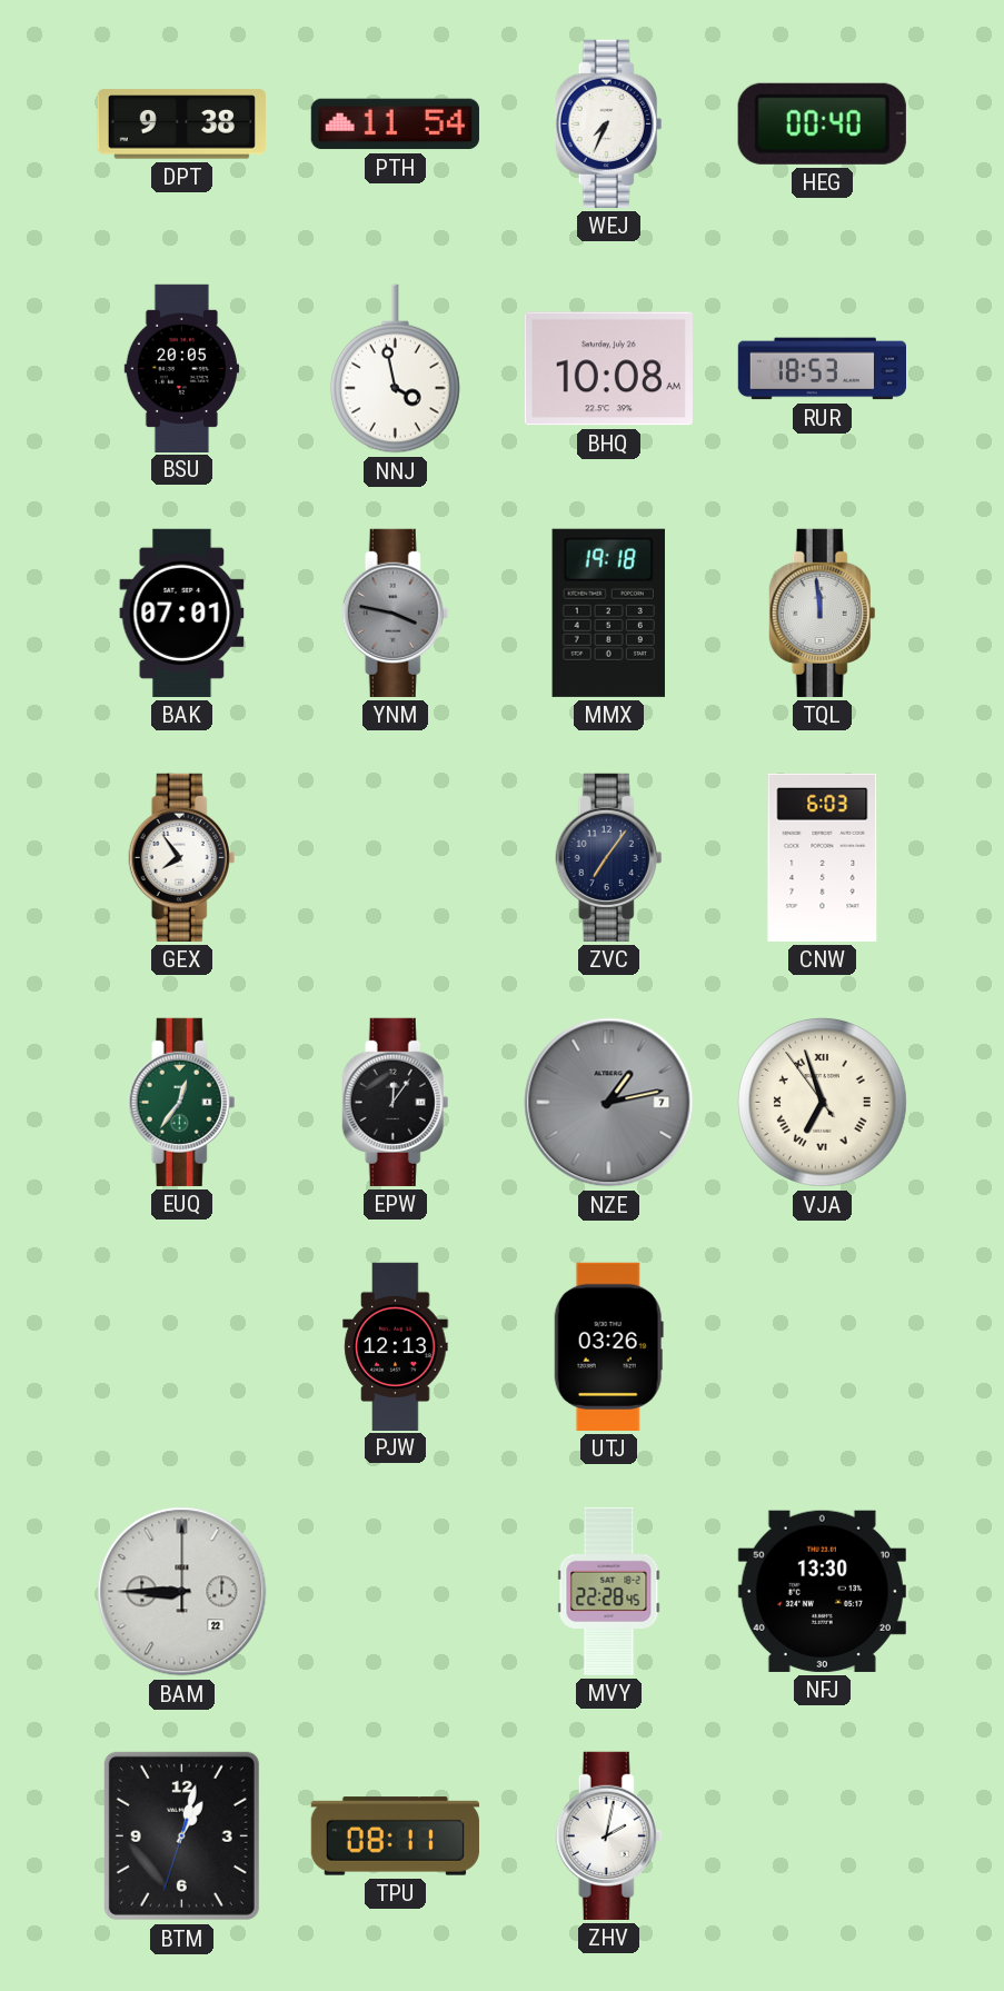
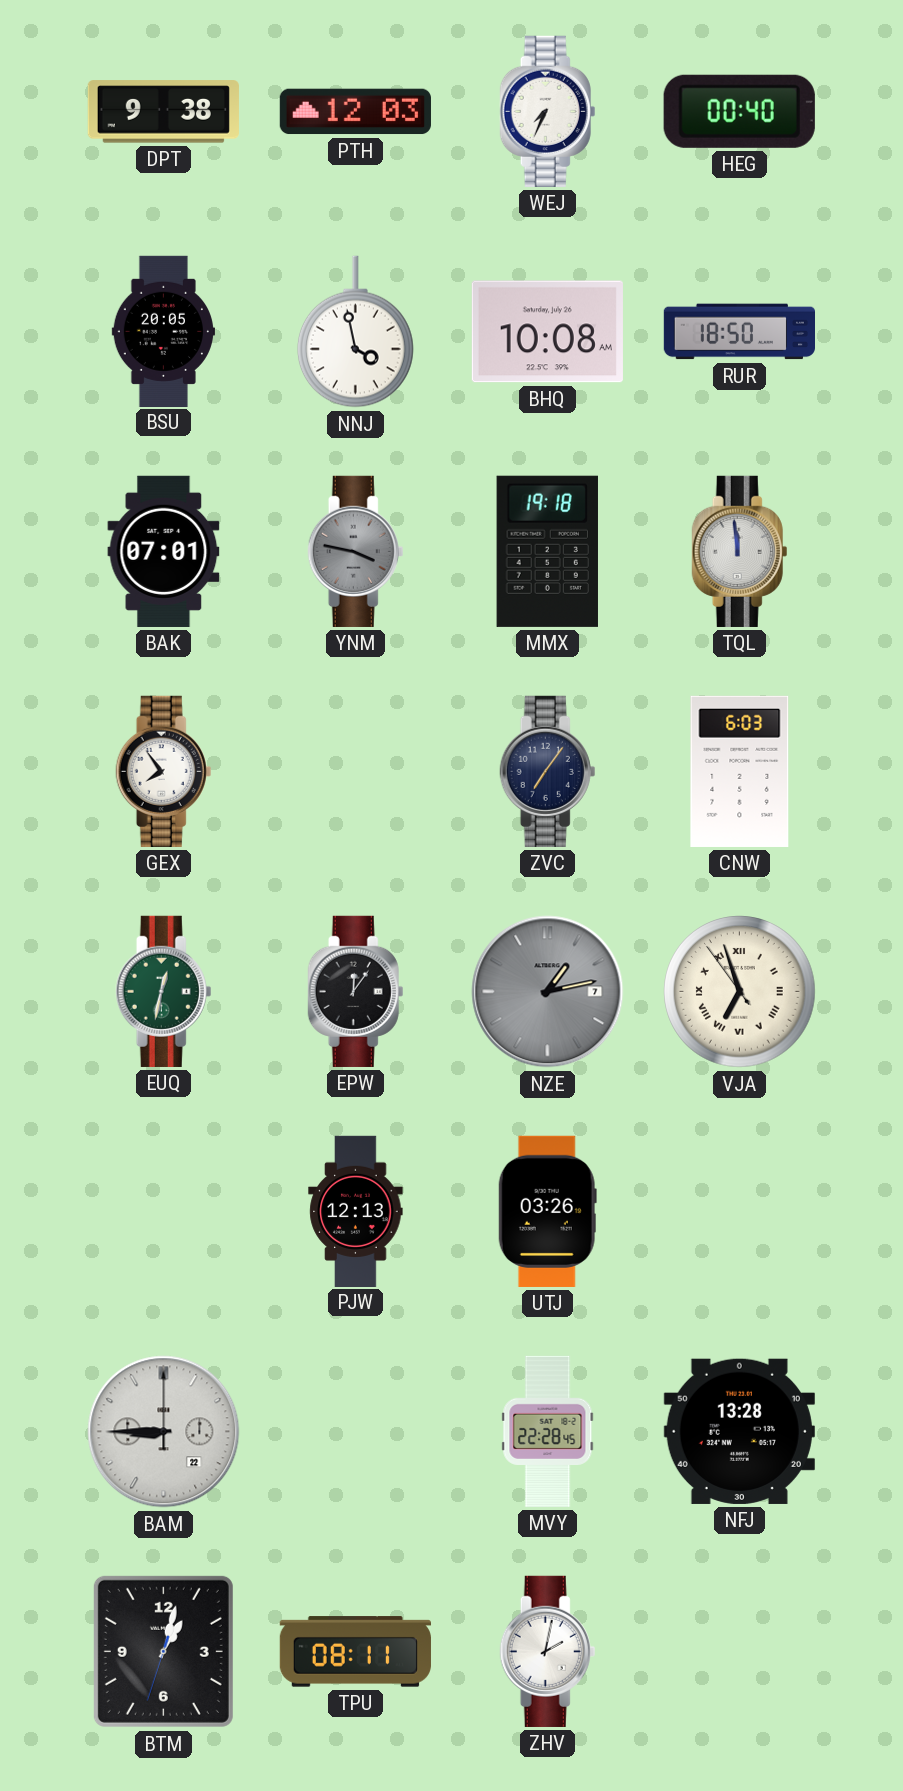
PTH: 11:54 -> 12:03 (355, 112)
RUR: 18:53 -> 18:50 (739, 332)
EUQ: 12:36 -> 12:32 (164, 991)
NFJ: 13:30 -> 13:28 (739, 1431)
